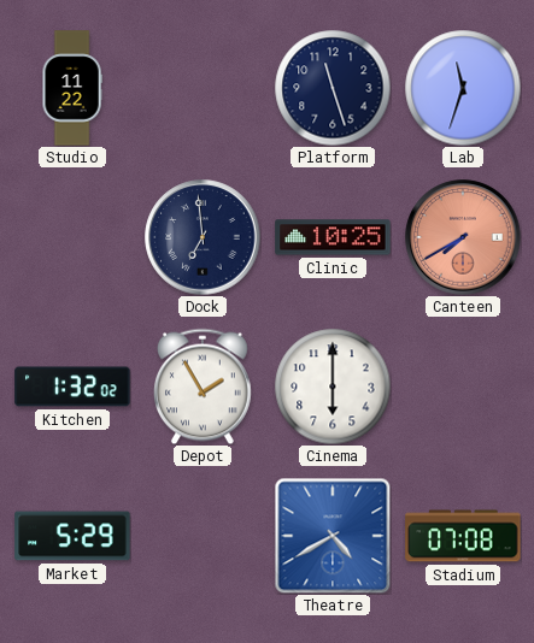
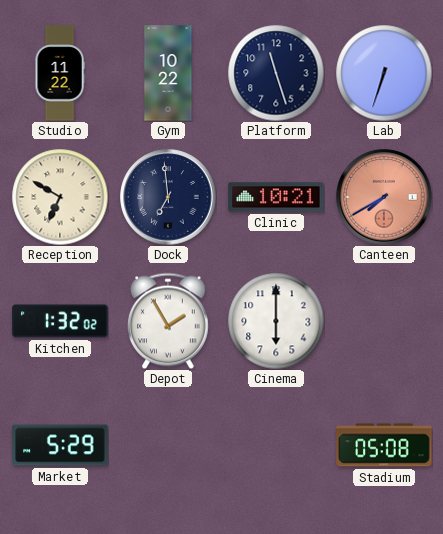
Gym: none -> 10:22 (168, 73)
Lab: 11:33 -> 6:33 (384, 73)
Reception: none -> 6:50 (60, 197)
Clinic: 10:25 -> 10:21 (276, 197)
Theatre: 4:40 -> none (333, 536)
Stadium: 07:08 -> 05:08 (384, 445)
